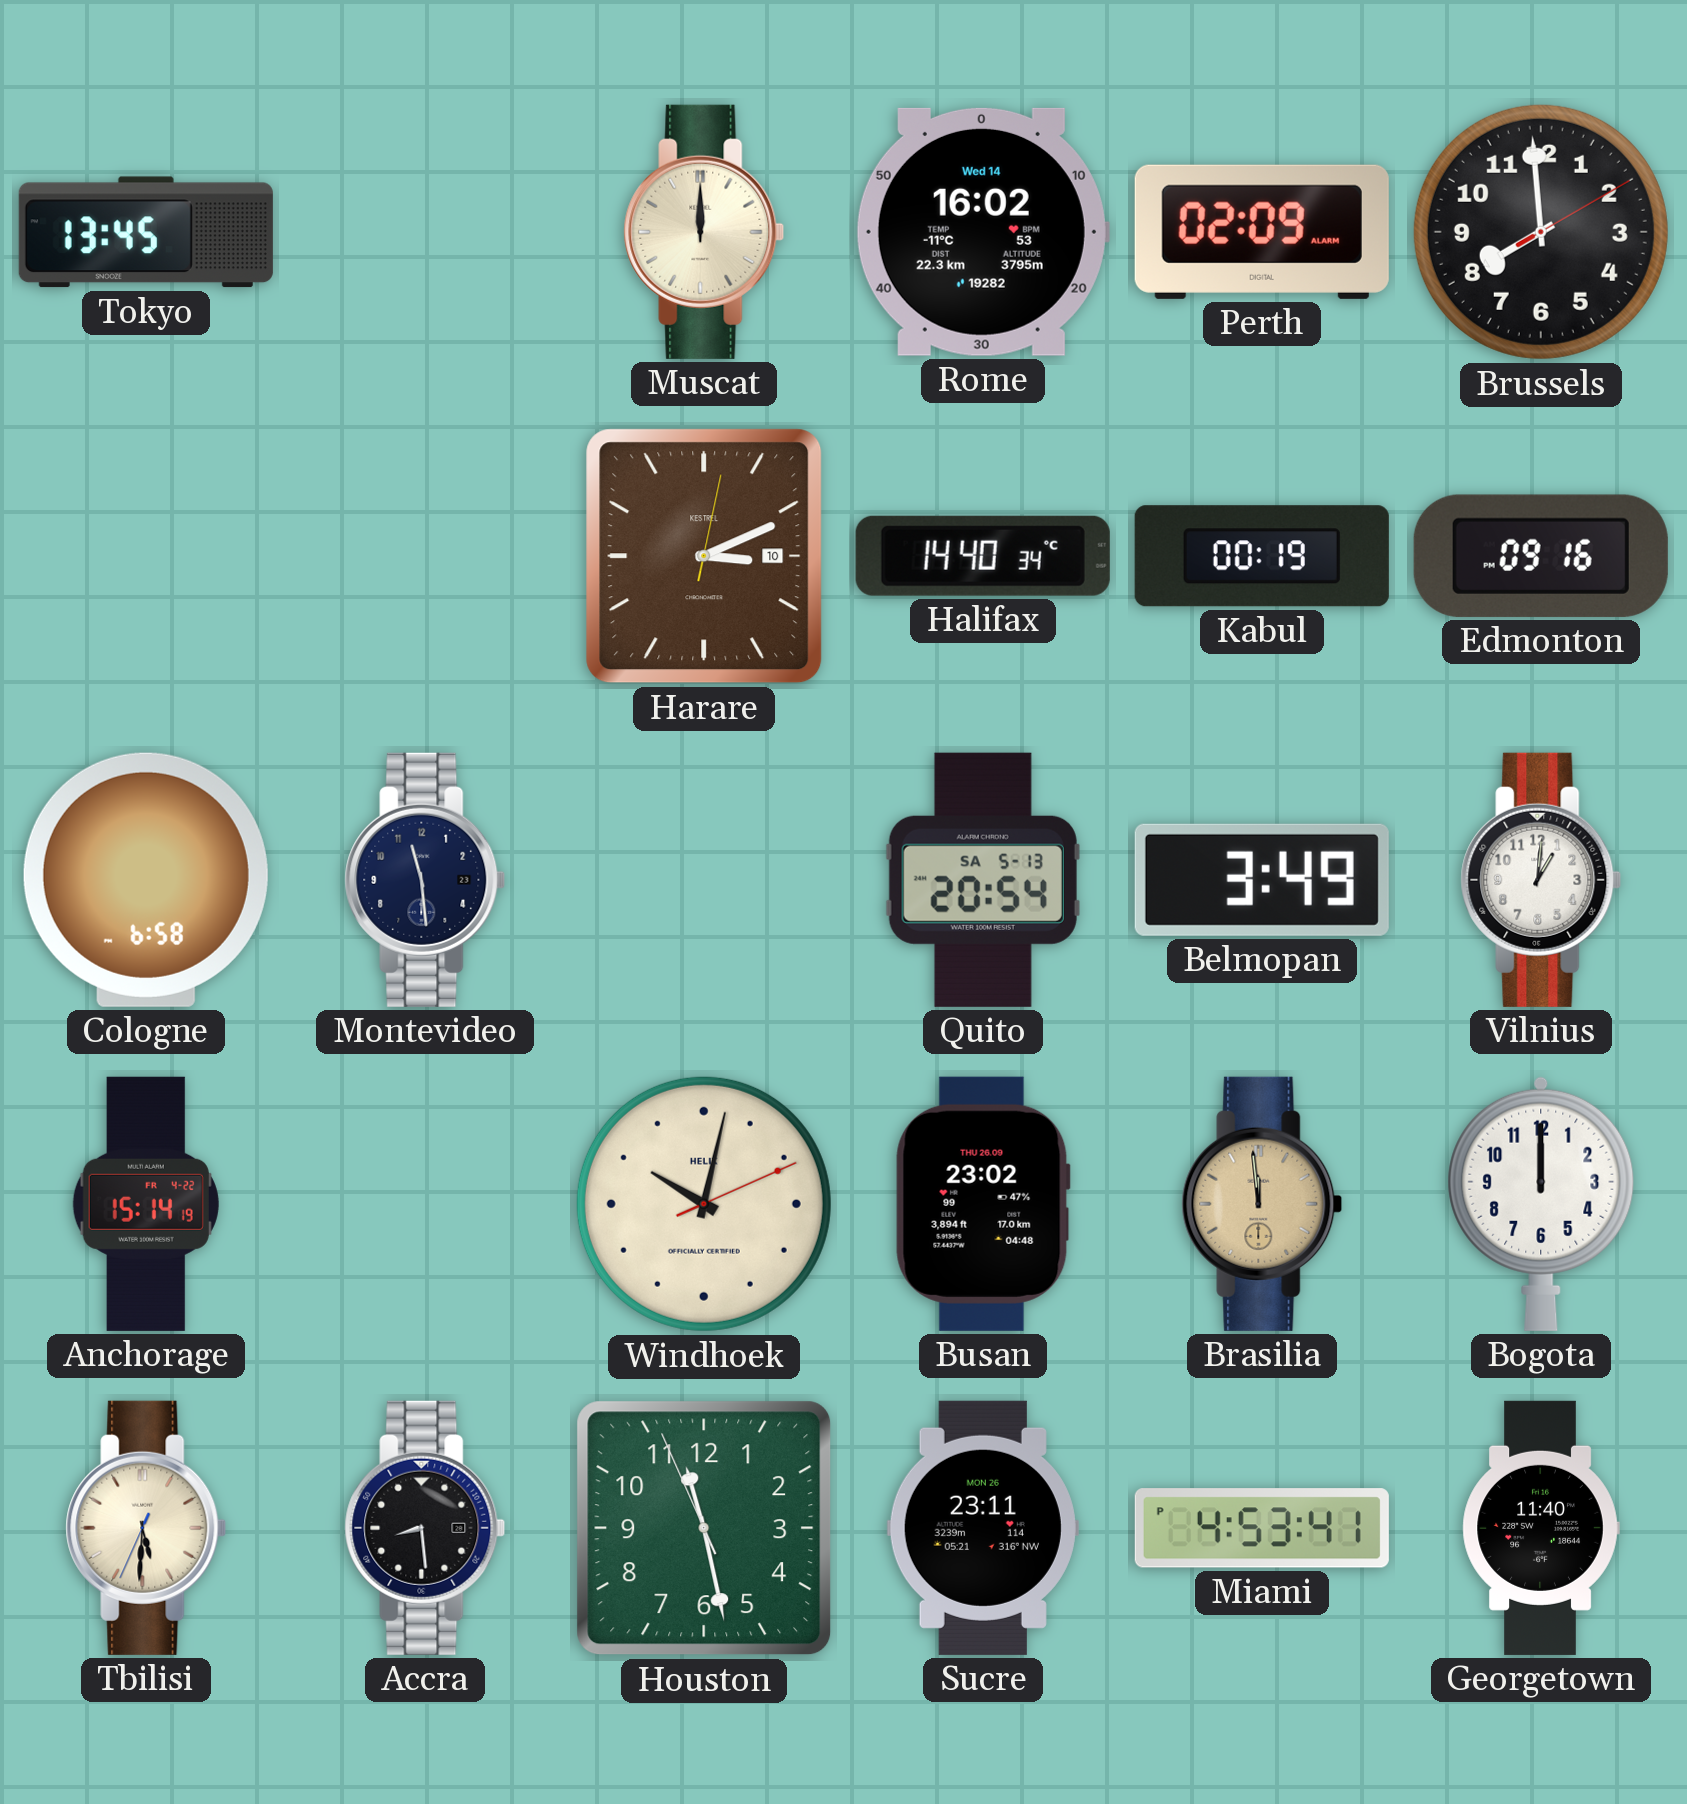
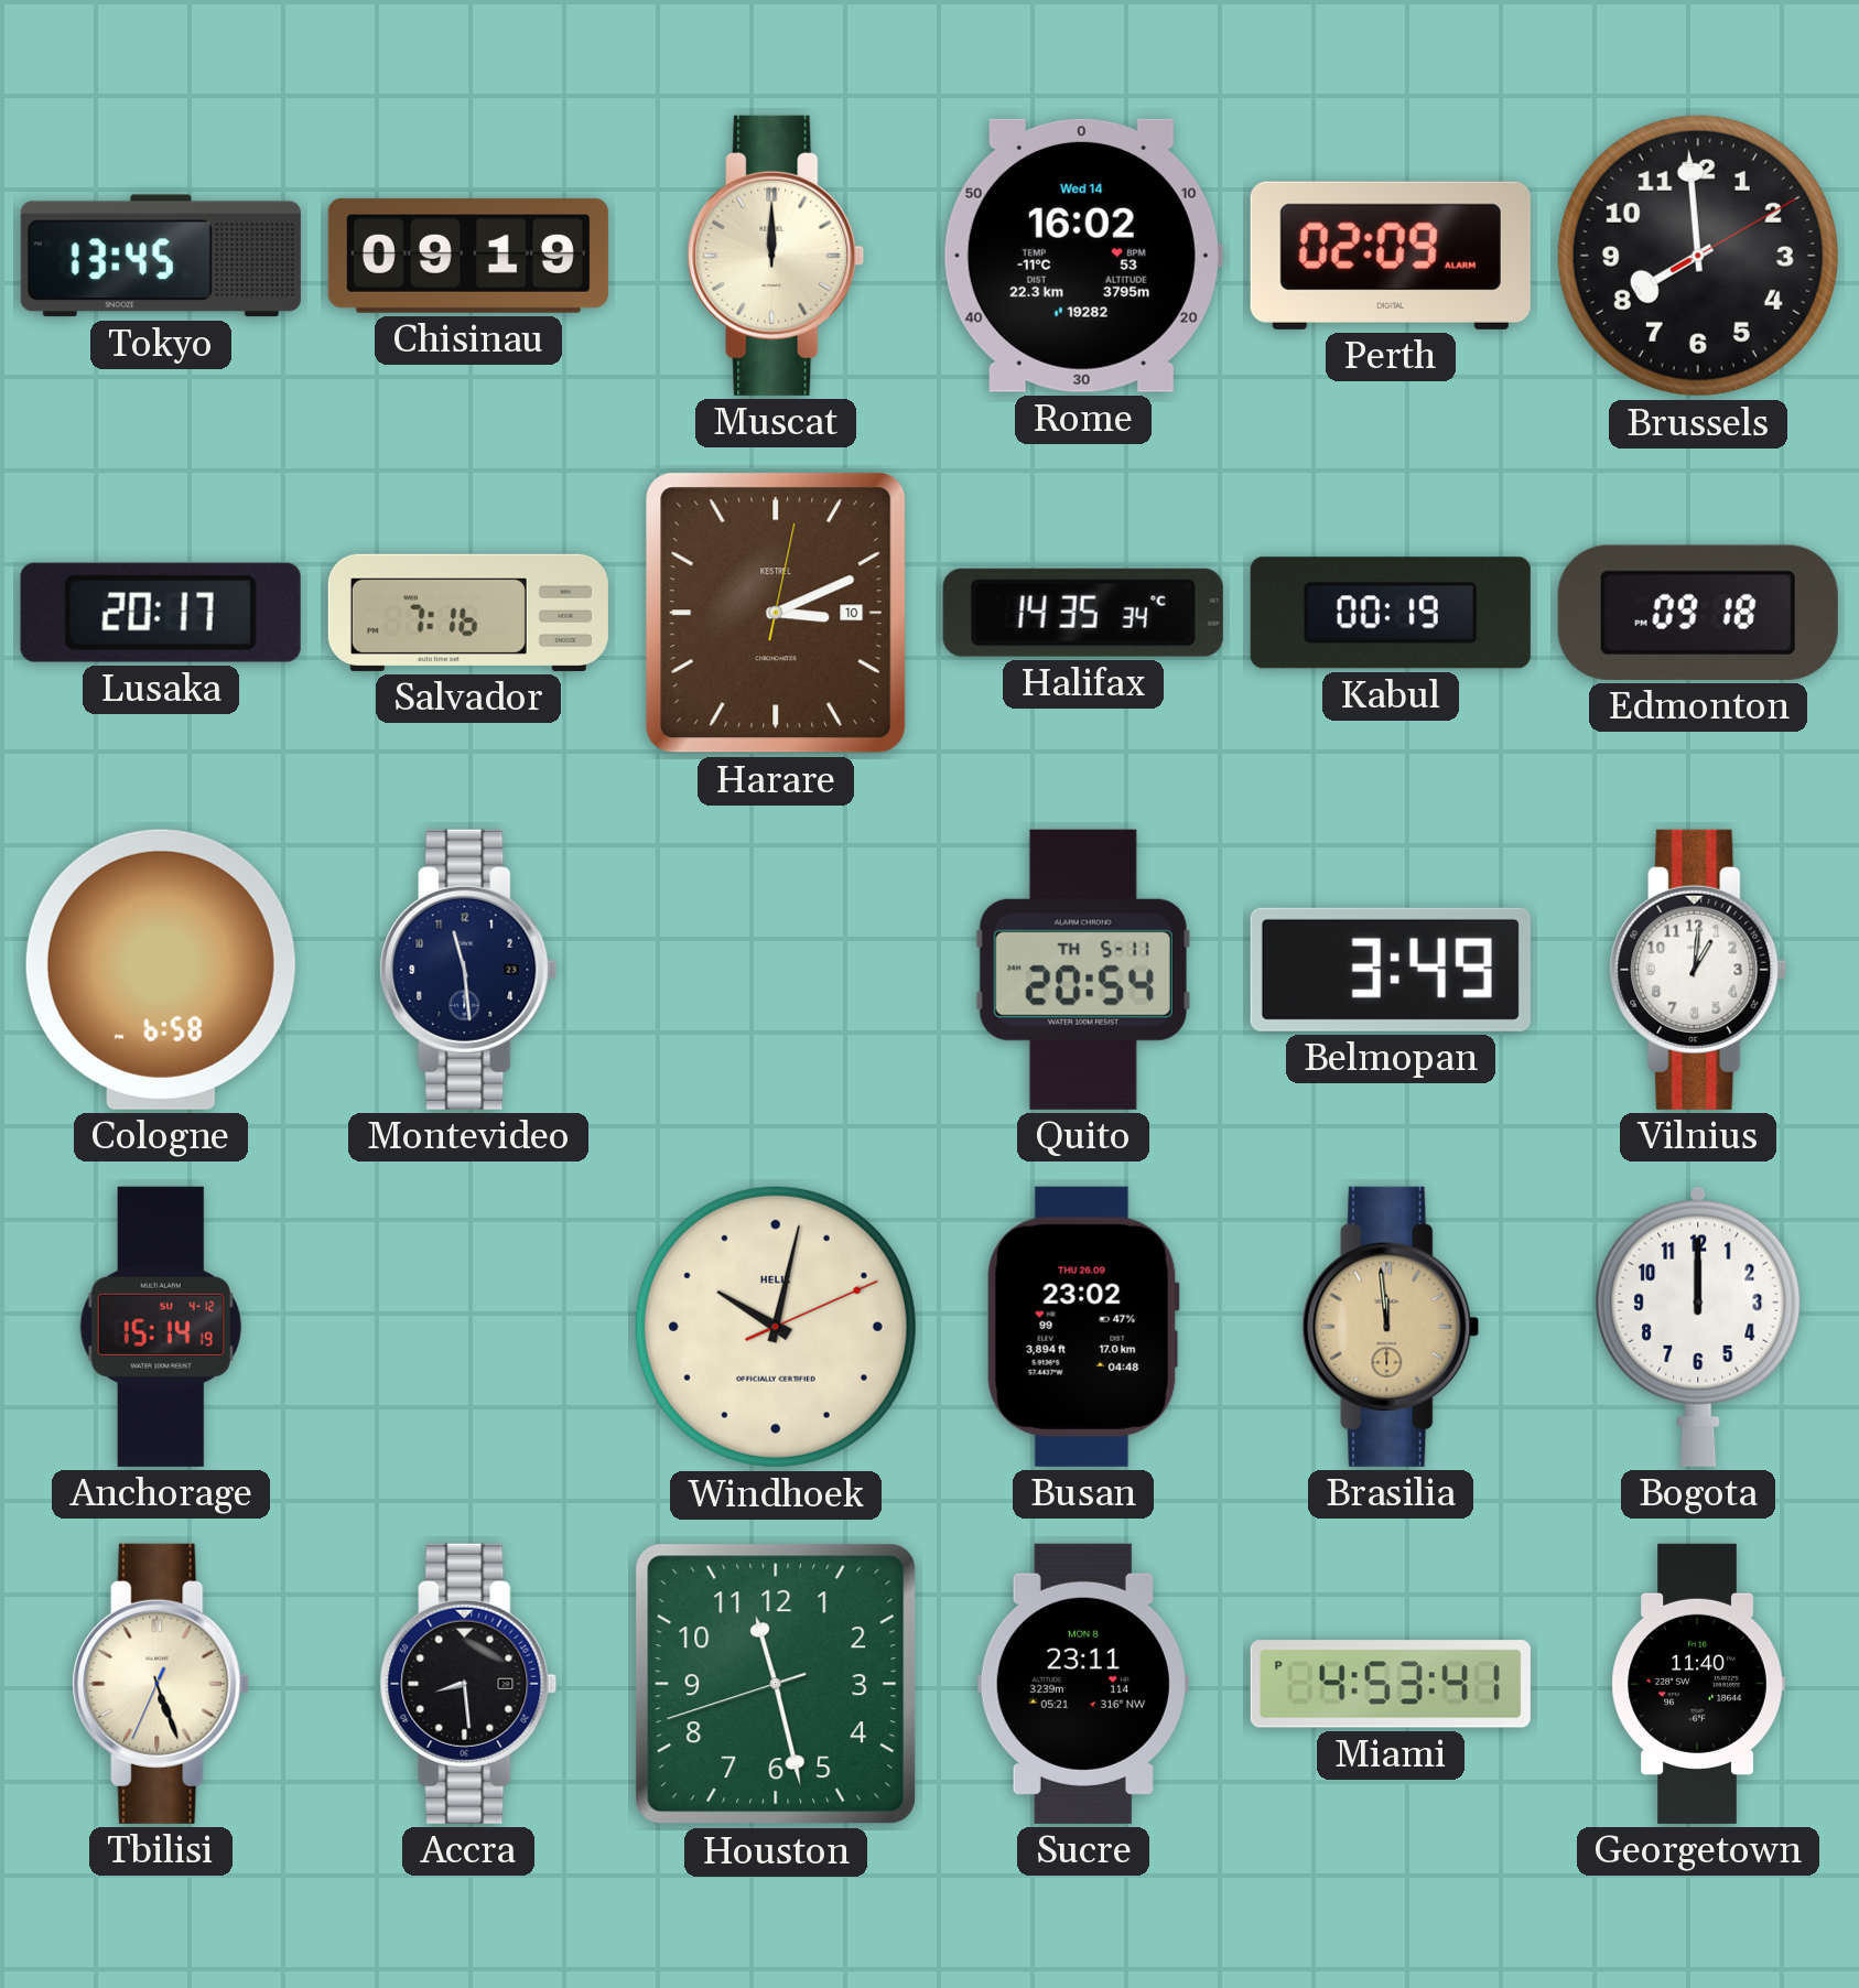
Chisinau: none -> 09:19 (468, 256)
Lusaka: none -> 20:17 (161, 613)
Salvador: none -> 7:16 (468, 613)
Halifax: 14:40 -> 14:35 (1083, 613)
Edmonton: 09:16 -> 09:18 (1698, 613)
Quito date: SA 5-13 -> TH 5-11 (1083, 970)
Anchorage date: FR 4-22 -> SU 4-12 (161, 1327)
Tbilisi: 5:30 -> 5:26 (161, 1684)
Houston: 11:27:56 -> 11:27:42 (776, 1684)
Sucre date: MON 26 -> MON 8 (1083, 1684)
